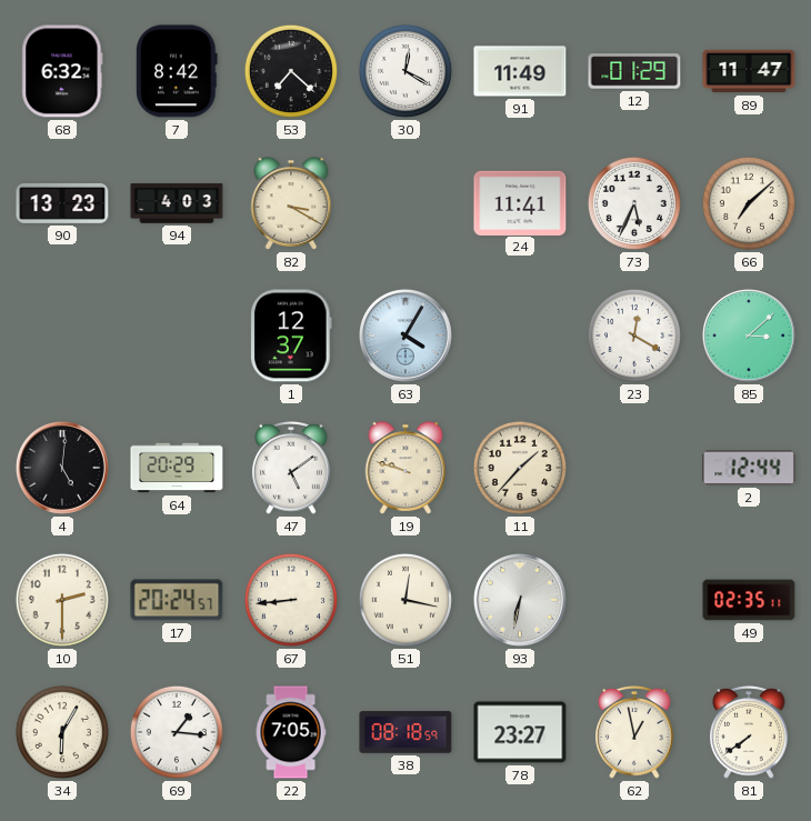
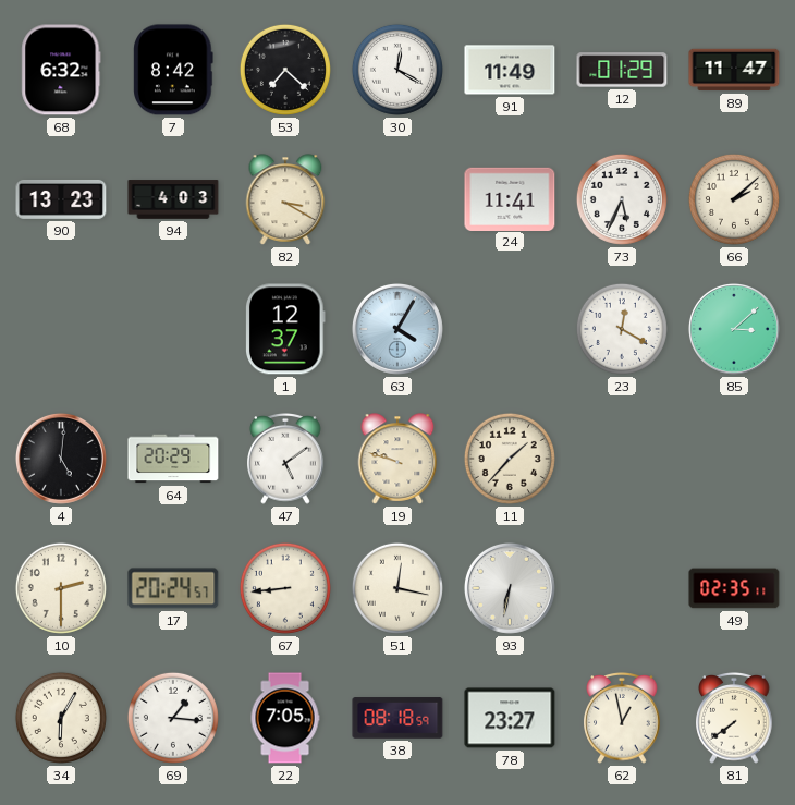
66: 7:08 -> 2:08 (734, 199)
2: 12:44 -> none (749, 468)
